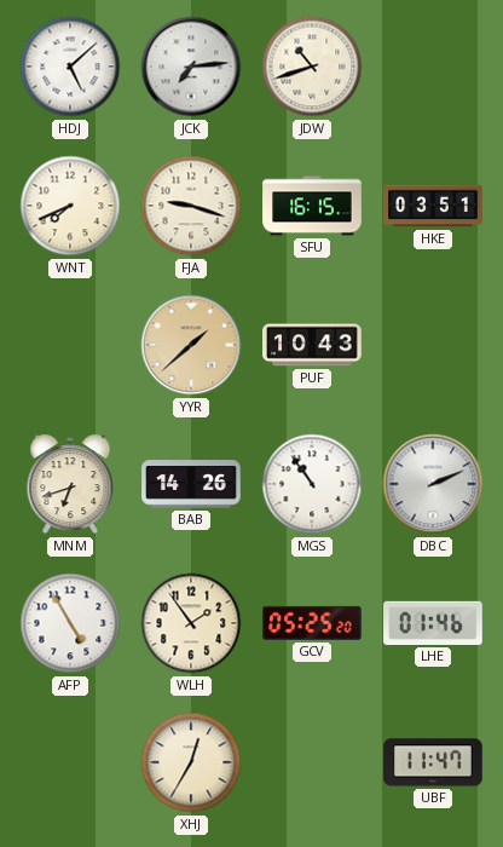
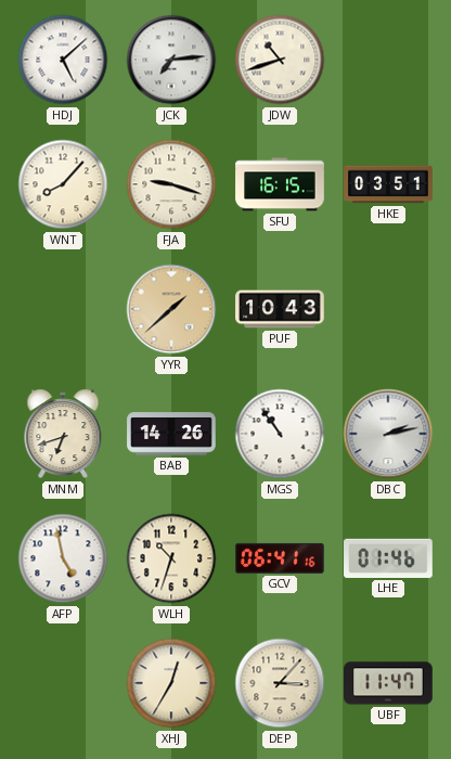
WNT: 7:41 -> 8:07 (63, 184)
DBC: 2:11 -> 2:13 (388, 434)
AFP: 4:55 -> 4:58 (63, 558)
WLH: 1:54 -> 10:33 (171, 558)
GCV: 05:25 -> 06:41 (280, 558)
DEP: none -> 3:07 (280, 683)
